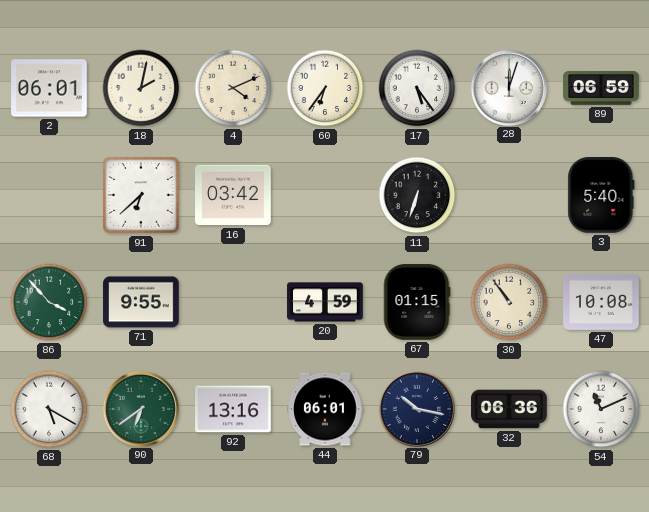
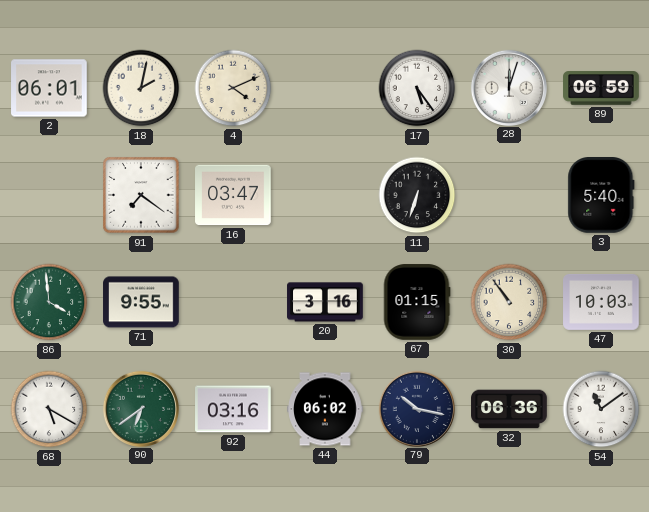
60: 6:36 -> none (325, 88)
91: 6:38 -> 7:21 (141, 195)
16: 03:42 -> 03:47 (233, 195)
86: 3:53 -> 3:59 (49, 302)
20: 4:59 -> 3:16 (325, 302)
47: 10:08 -> 10:03 (601, 302)
92: 13:16 -> 03:16 (233, 409)
44: 06:01 -> 06:02 (325, 409)
54: 11:11 -> 11:09 (601, 409)
